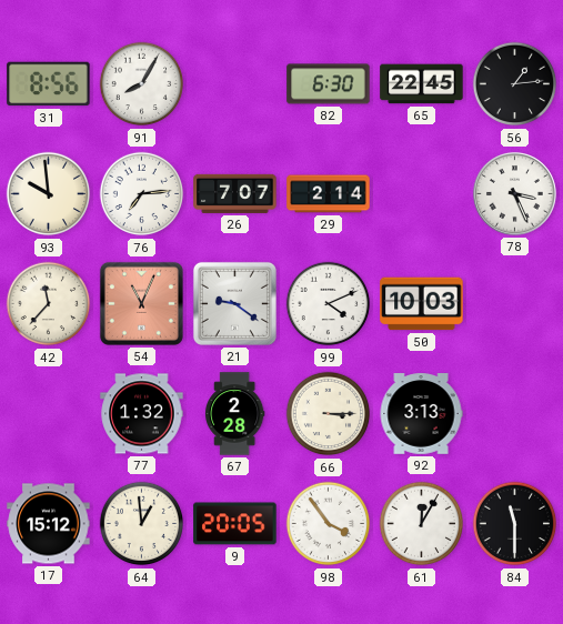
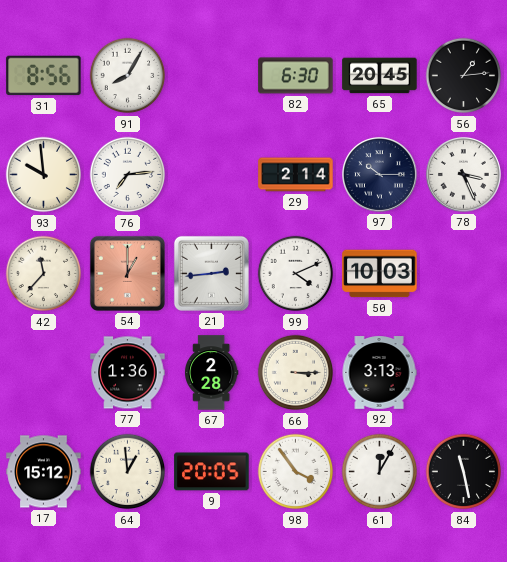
65: 22:45 -> 20:45 (380, 76)
26: 7:07 -> none (235, 193)
97: none -> 10:15 (379, 174)
54: 11:04 -> 1:00 (127, 273)
21: 9:21 -> 2:44 (211, 273)
77: 1:32 -> 1:36 (128, 373)
84: 11:30 -> 11:28 (464, 472)
